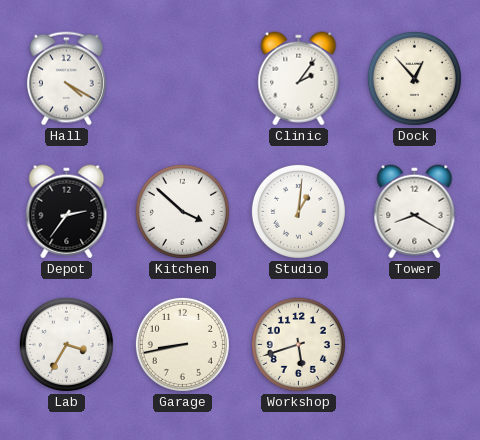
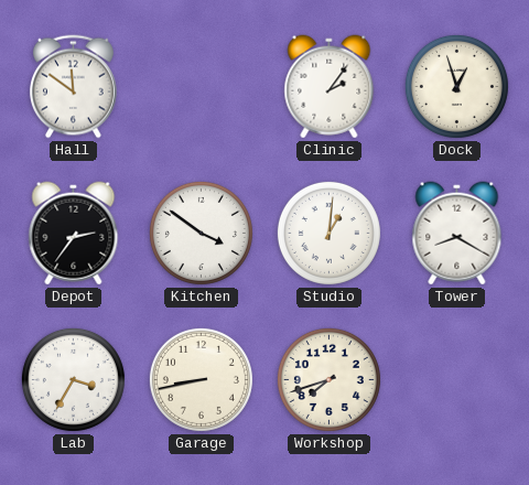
Hall: 4:20 -> 11:51 (73, 87)
Dock: 12:53 -> 12:57 (456, 86)
Kitchen: 3:52 -> 3:51 (201, 233)
Workshop: 5:42 -> 7:42 (328, 379)
